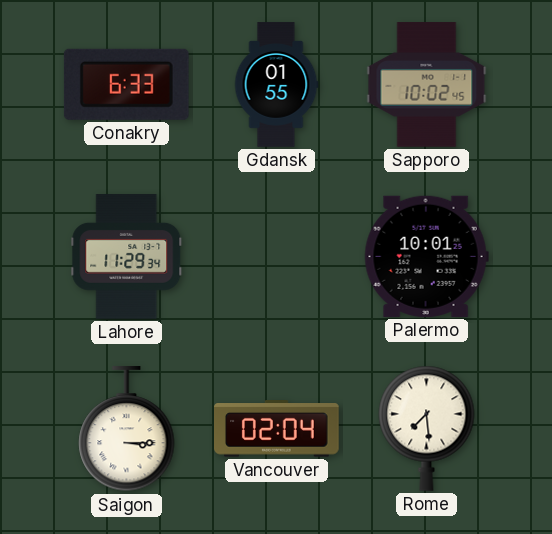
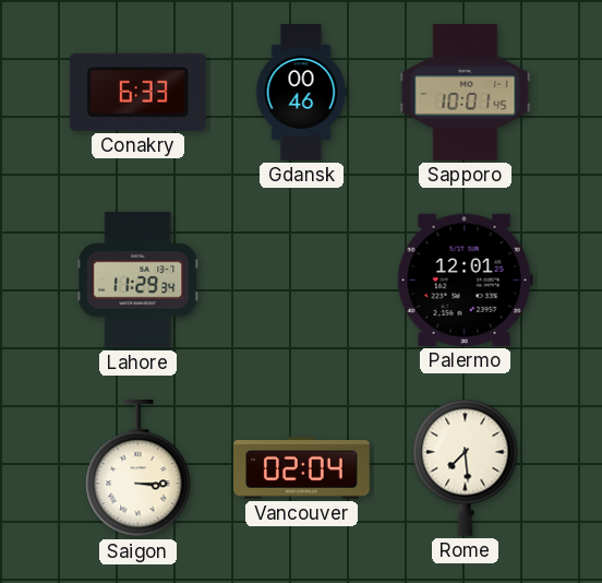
Gdansk: 01:55 -> 00:46 (301, 93)
Sapporo: 10:02 -> 10:01 (466, 93)
Palermo: 10:01 -> 12:01 (465, 279)
